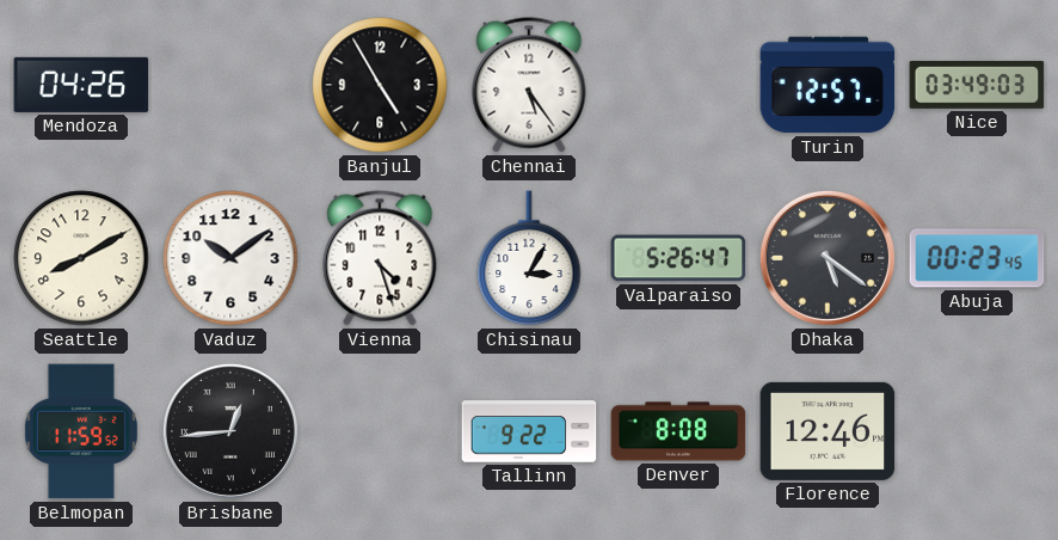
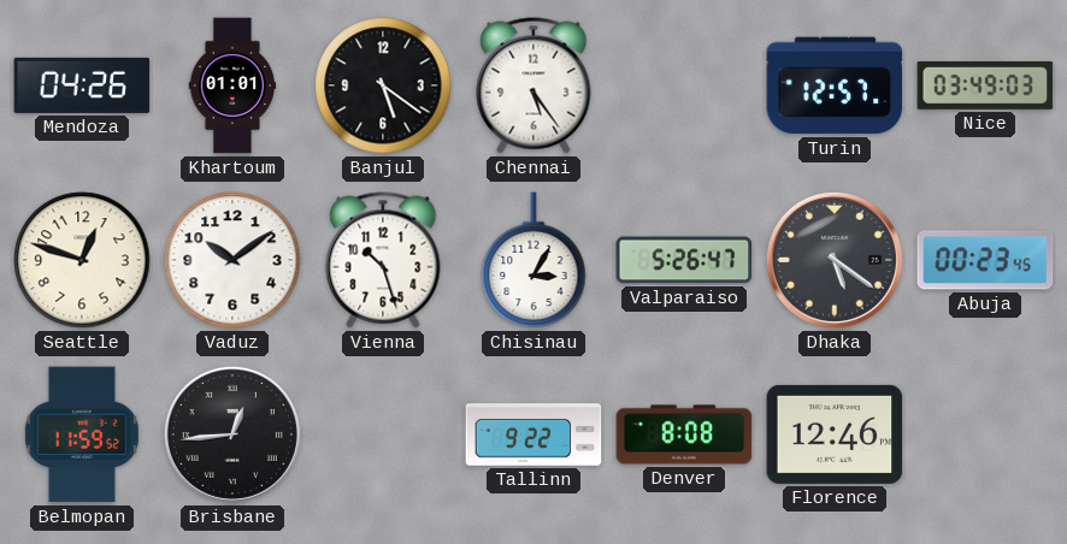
Khartoum: none -> 01:01 (232, 85)
Banjul: 4:55 -> 5:21 (383, 85)
Seattle: 8:10 -> 12:48 (82, 260)
Vienna: 4:27 -> 10:27 (383, 260)
